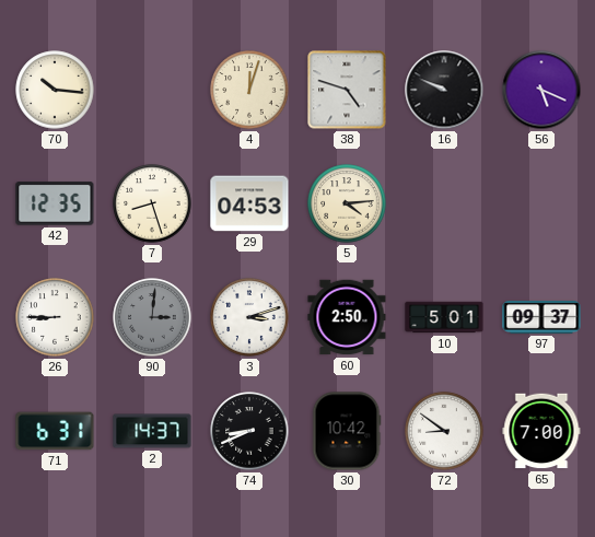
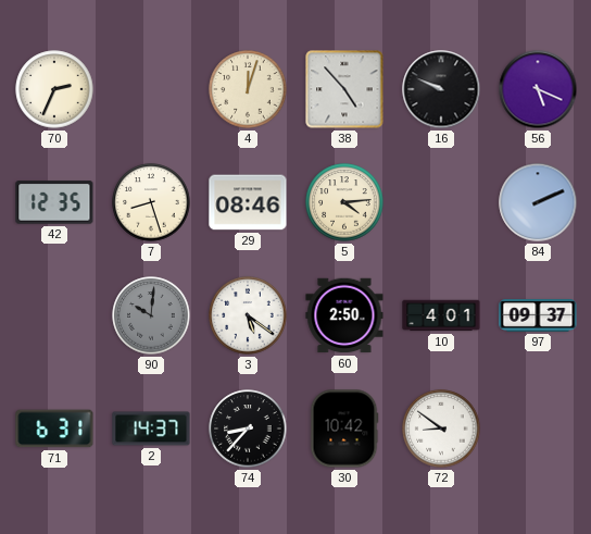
70: 10:16 -> 2:34 (54, 89)
38: 4:48 -> 4:53 (344, 89)
29: 04:53 -> 08:46 (248, 202)
84: none -> 2:11 (538, 202)
26: 8:45 -> none (55, 317)
90: 3:01 -> 10:01 (151, 315)
3: 3:12 -> 5:21 (248, 315)
10: 5:01 -> 4:01 (441, 315)
74: 8:41 -> 8:37 (248, 429)
65: 7:00 -> none (541, 431)
